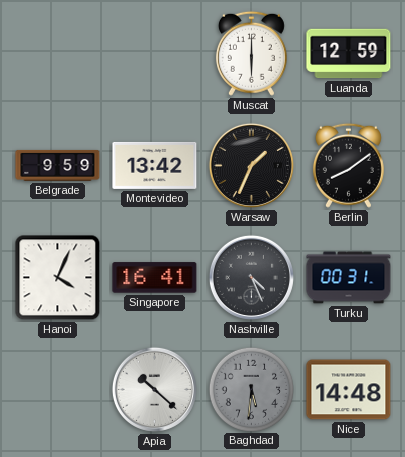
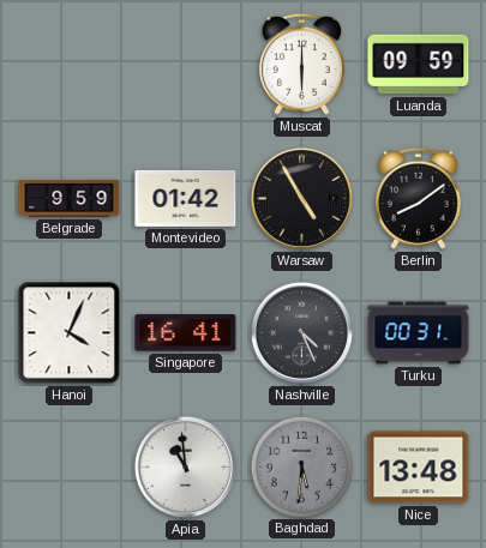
Luanda: 12:59 -> 09:59 (419, 65)
Montevideo: 13:42 -> 01:42 (186, 198)
Warsaw: 1:34 -> 4:55 (301, 198)
Apia: 10:22 -> 10:59 (185, 466)
Nice: 14:48 -> 13:48 (419, 468)
